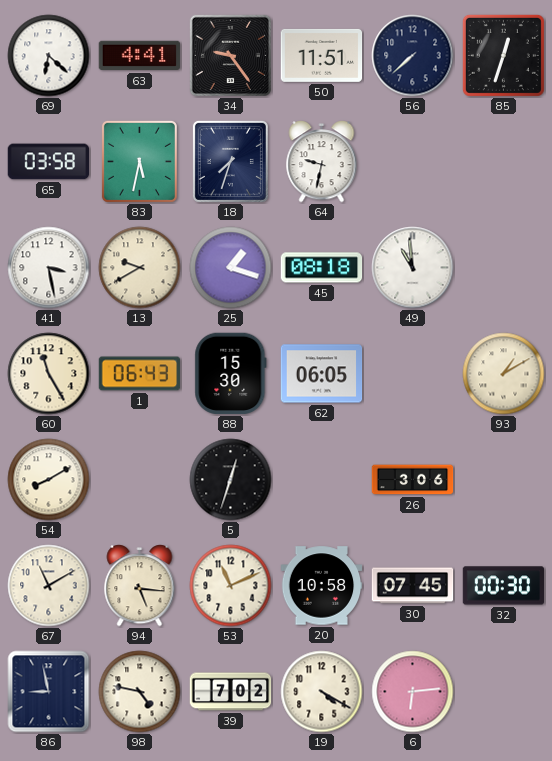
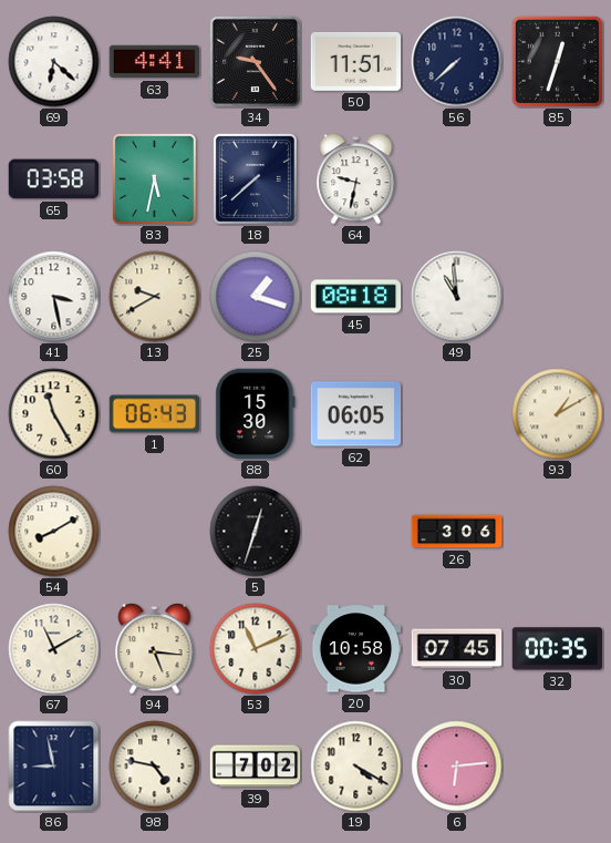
18: 7:33 -> 7:38 (255, 178)
32: 00:30 -> 00:35 (558, 649)
